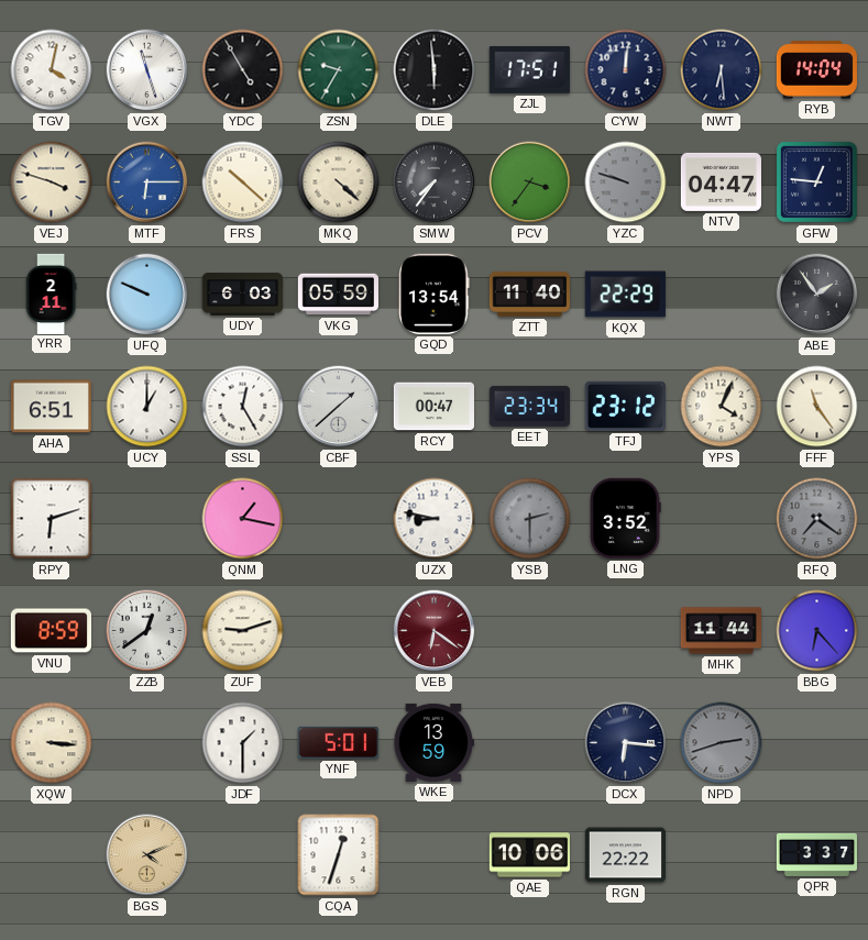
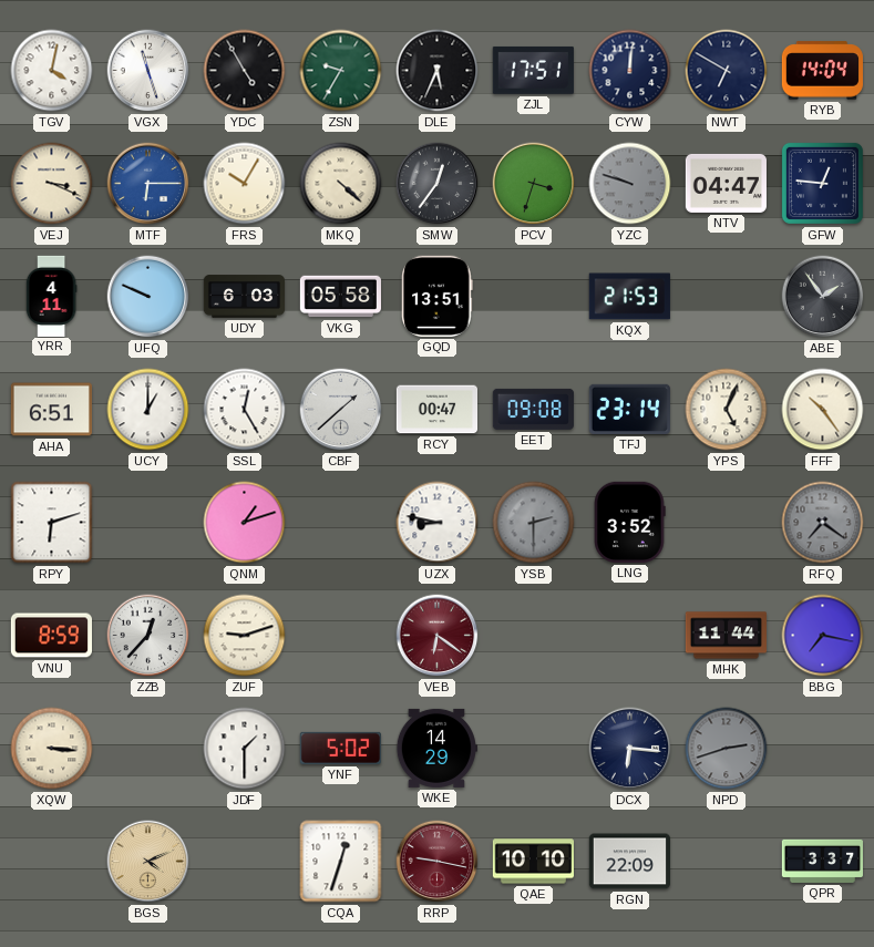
DLE: 5:59 -> 5:34 (438, 71)
NWT: 6:29 -> 6:50 (727, 71)
VEJ: 3:48 -> 3:19 (52, 184)
FRS: 10:22 -> 10:05 (245, 184)
SMW: 7:36 -> 12:36 (438, 184)
PCV: 3:36 -> 3:33 (534, 184)
YRR: 2:11 -> 4:11 (51, 296)
VKG: 05:59 -> 05:58 (340, 297)
GQD: 13:54 -> 13:51 (438, 296)
ZTT: 11:40 -> none (529, 294)
KQX: 22:29 -> 21:53 (629, 297)
EET: 23:34 -> 09:08 (533, 409)
TFJ: 23:12 -> 23:14 (629, 409)
YPS: 4:04 -> 5:04 (727, 410)
FFF: 11:24 -> 10:24 (823, 410)
QNM: 1:17 -> 1:12 (245, 523)
ZZB: 12:39 -> 12:37 (148, 636)
BBG: 6:23 -> 7:17 (823, 636)
YNF: 5:01 -> 5:02 (340, 748)
WKE: 13:59 -> 14:29 (436, 748)
RRP: none -> 9:17 (438, 862)
QAE: 10:06 -> 10:10 (533, 862)
RGN: 22:22 -> 22:09 (629, 862)
